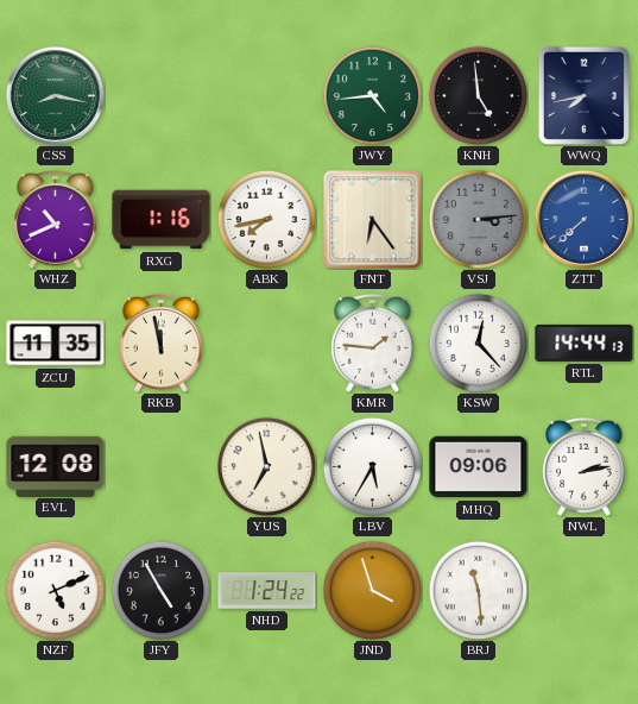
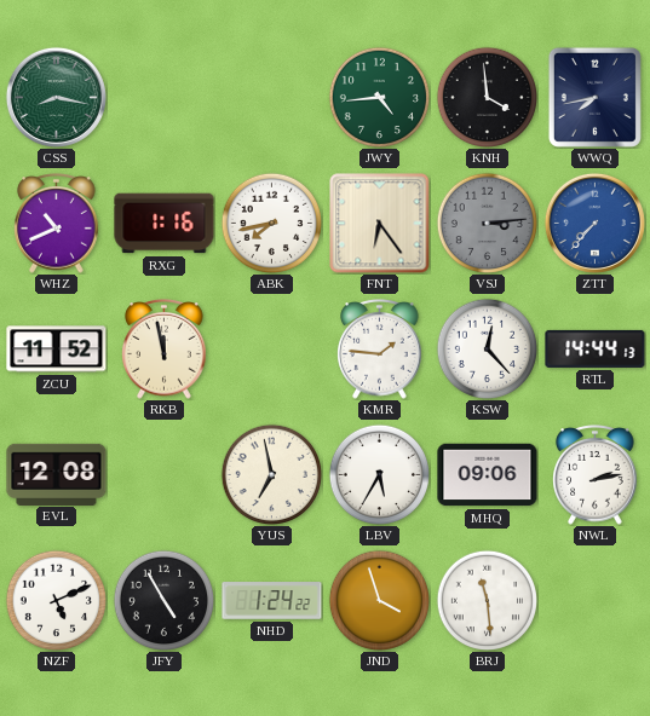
KNH: 4:59 -> 3:59 (487, 97)
ZTT: 7:38 -> 7:37 (594, 223)
ZCU: 11:35 -> 11:52 (57, 350)
